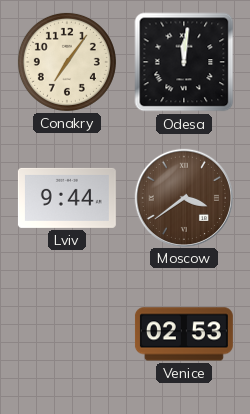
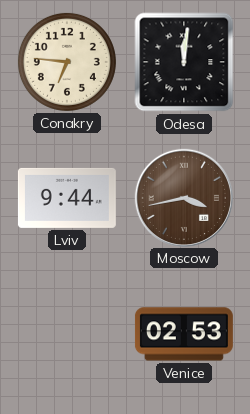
Conakry: 7:06 -> 6:46 (67, 62)
Moscow: 3:39 -> 3:43 (183, 197)
